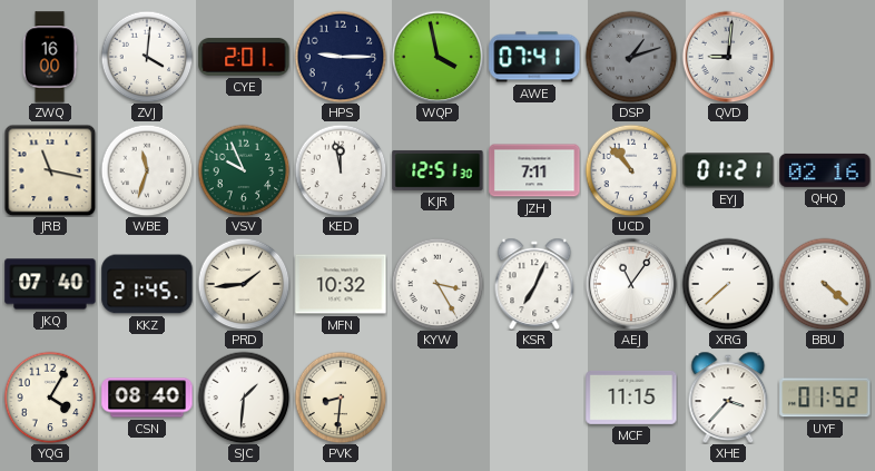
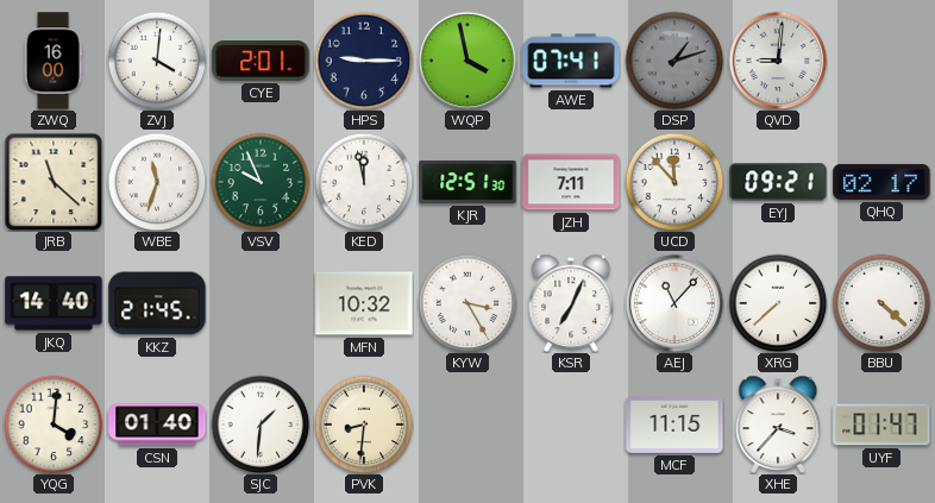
JRB: 11:17 -> 11:22 (54, 182)
UCD: 10:53 -> 11:53 (674, 182)
EYJ: 01:21 -> 09:21 (778, 182)
QHQ: 02:16 -> 02:17 (881, 182)
JKQ: 07:40 -> 14:40 (54, 303)
PRD: 1:44 -> none (244, 284)
AEJ: 11:06 -> 11:07 (674, 303)
YQG: 4:05 -> 4:01 (54, 425)
CSN: 08:40 -> 01:40 (157, 425)
UYF: 01:52 -> 01:47 (881, 425)
